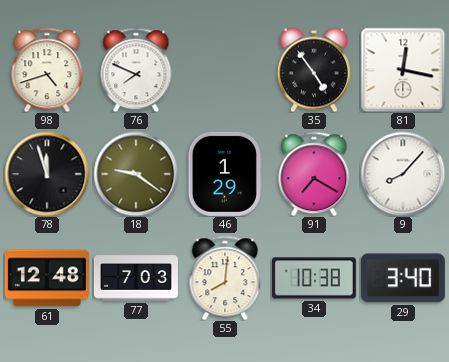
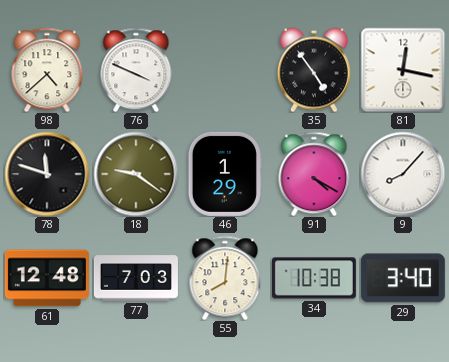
98: 4:42 -> 4:38 (47, 70)
76: 7:49 -> 3:49 (136, 70)
78: 11:57 -> 11:48 (47, 174)
91: 7:20 -> 4:20 (314, 174)
